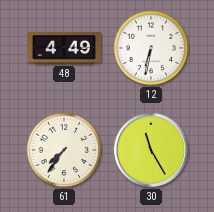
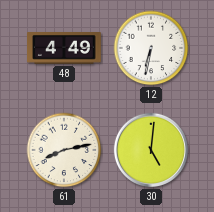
61: 7:36 -> 8:13 (64, 150)
30: 11:25 -> 5:01 (151, 150)
